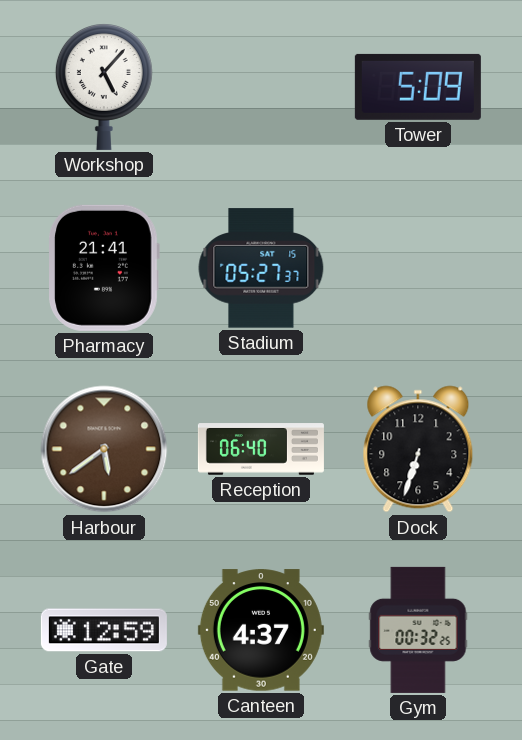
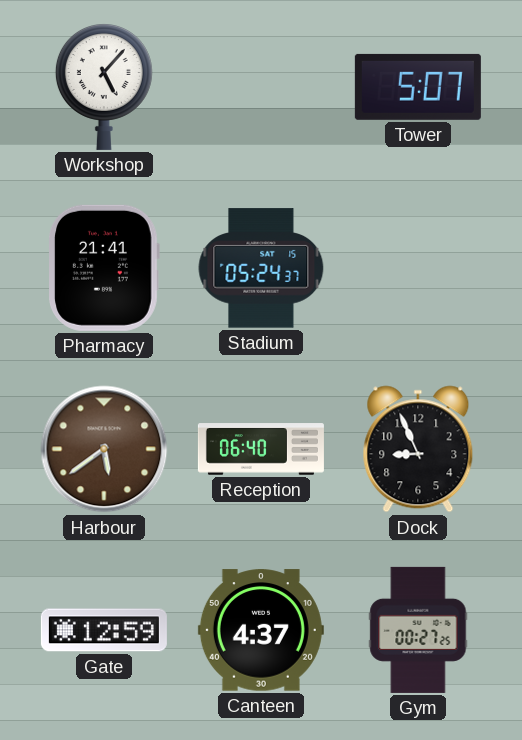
Tower: 5:09 -> 5:07 (418, 87)
Stadium: 05:27 -> 05:24 (261, 268)
Dock: 6:33 -> 8:56 (418, 449)
Gym: 00:32 -> 00:27 (418, 630)
